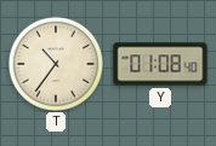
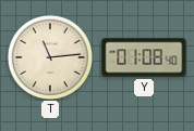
T: 10:36 -> 11:14 (49, 56)
